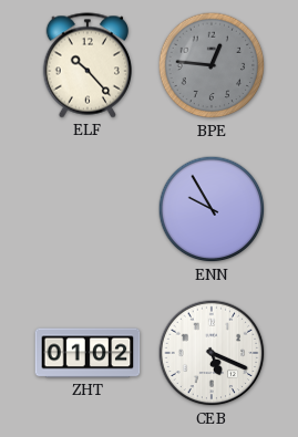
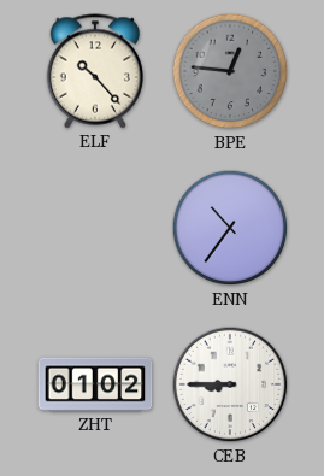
ENN: 9:55 -> 10:36 (230, 228)
CEB: 5:19 -> 8:45 (230, 384)
